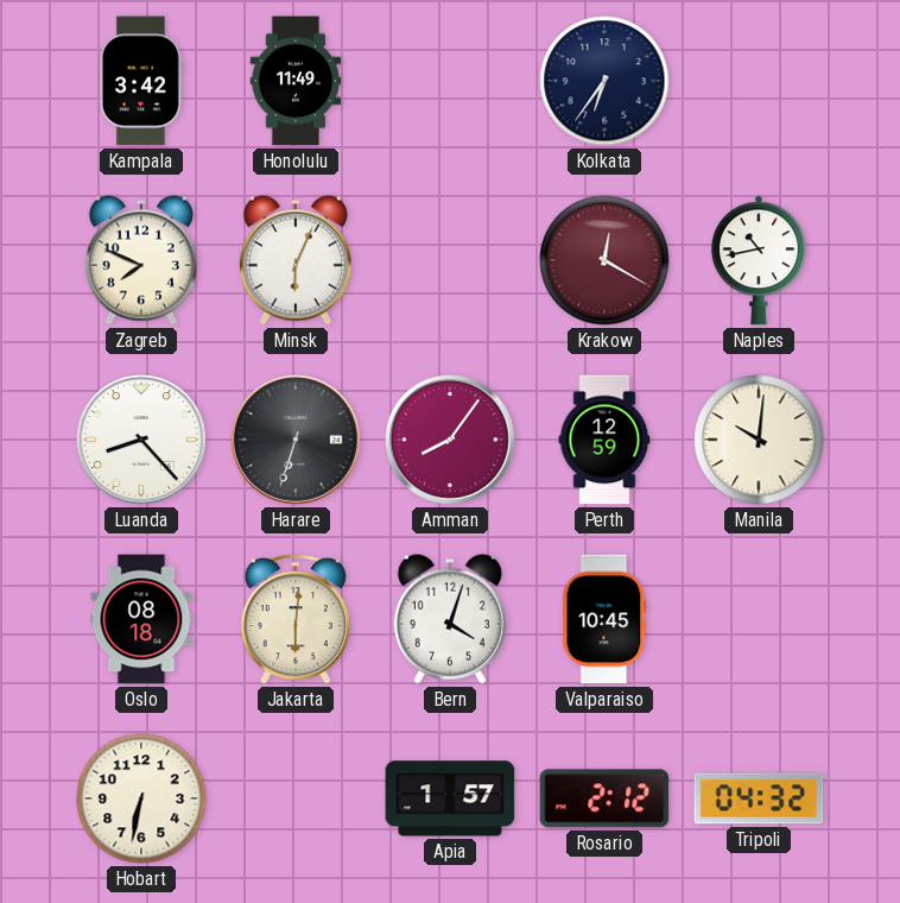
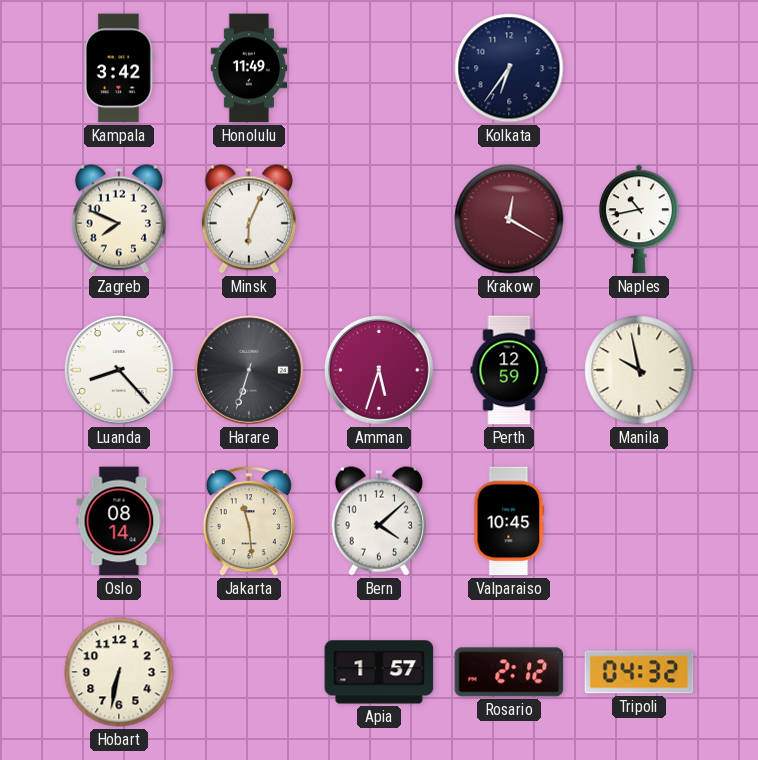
Amman: 8:06 -> 5:33 (380, 371)
Manila: 10:01 -> 9:58 (639, 370)
Oslo: 08:18 -> 08:14 (119, 521)
Jakarta: 6:01 -> 11:29 (249, 521)
Bern: 4:03 -> 4:08 (379, 521)
